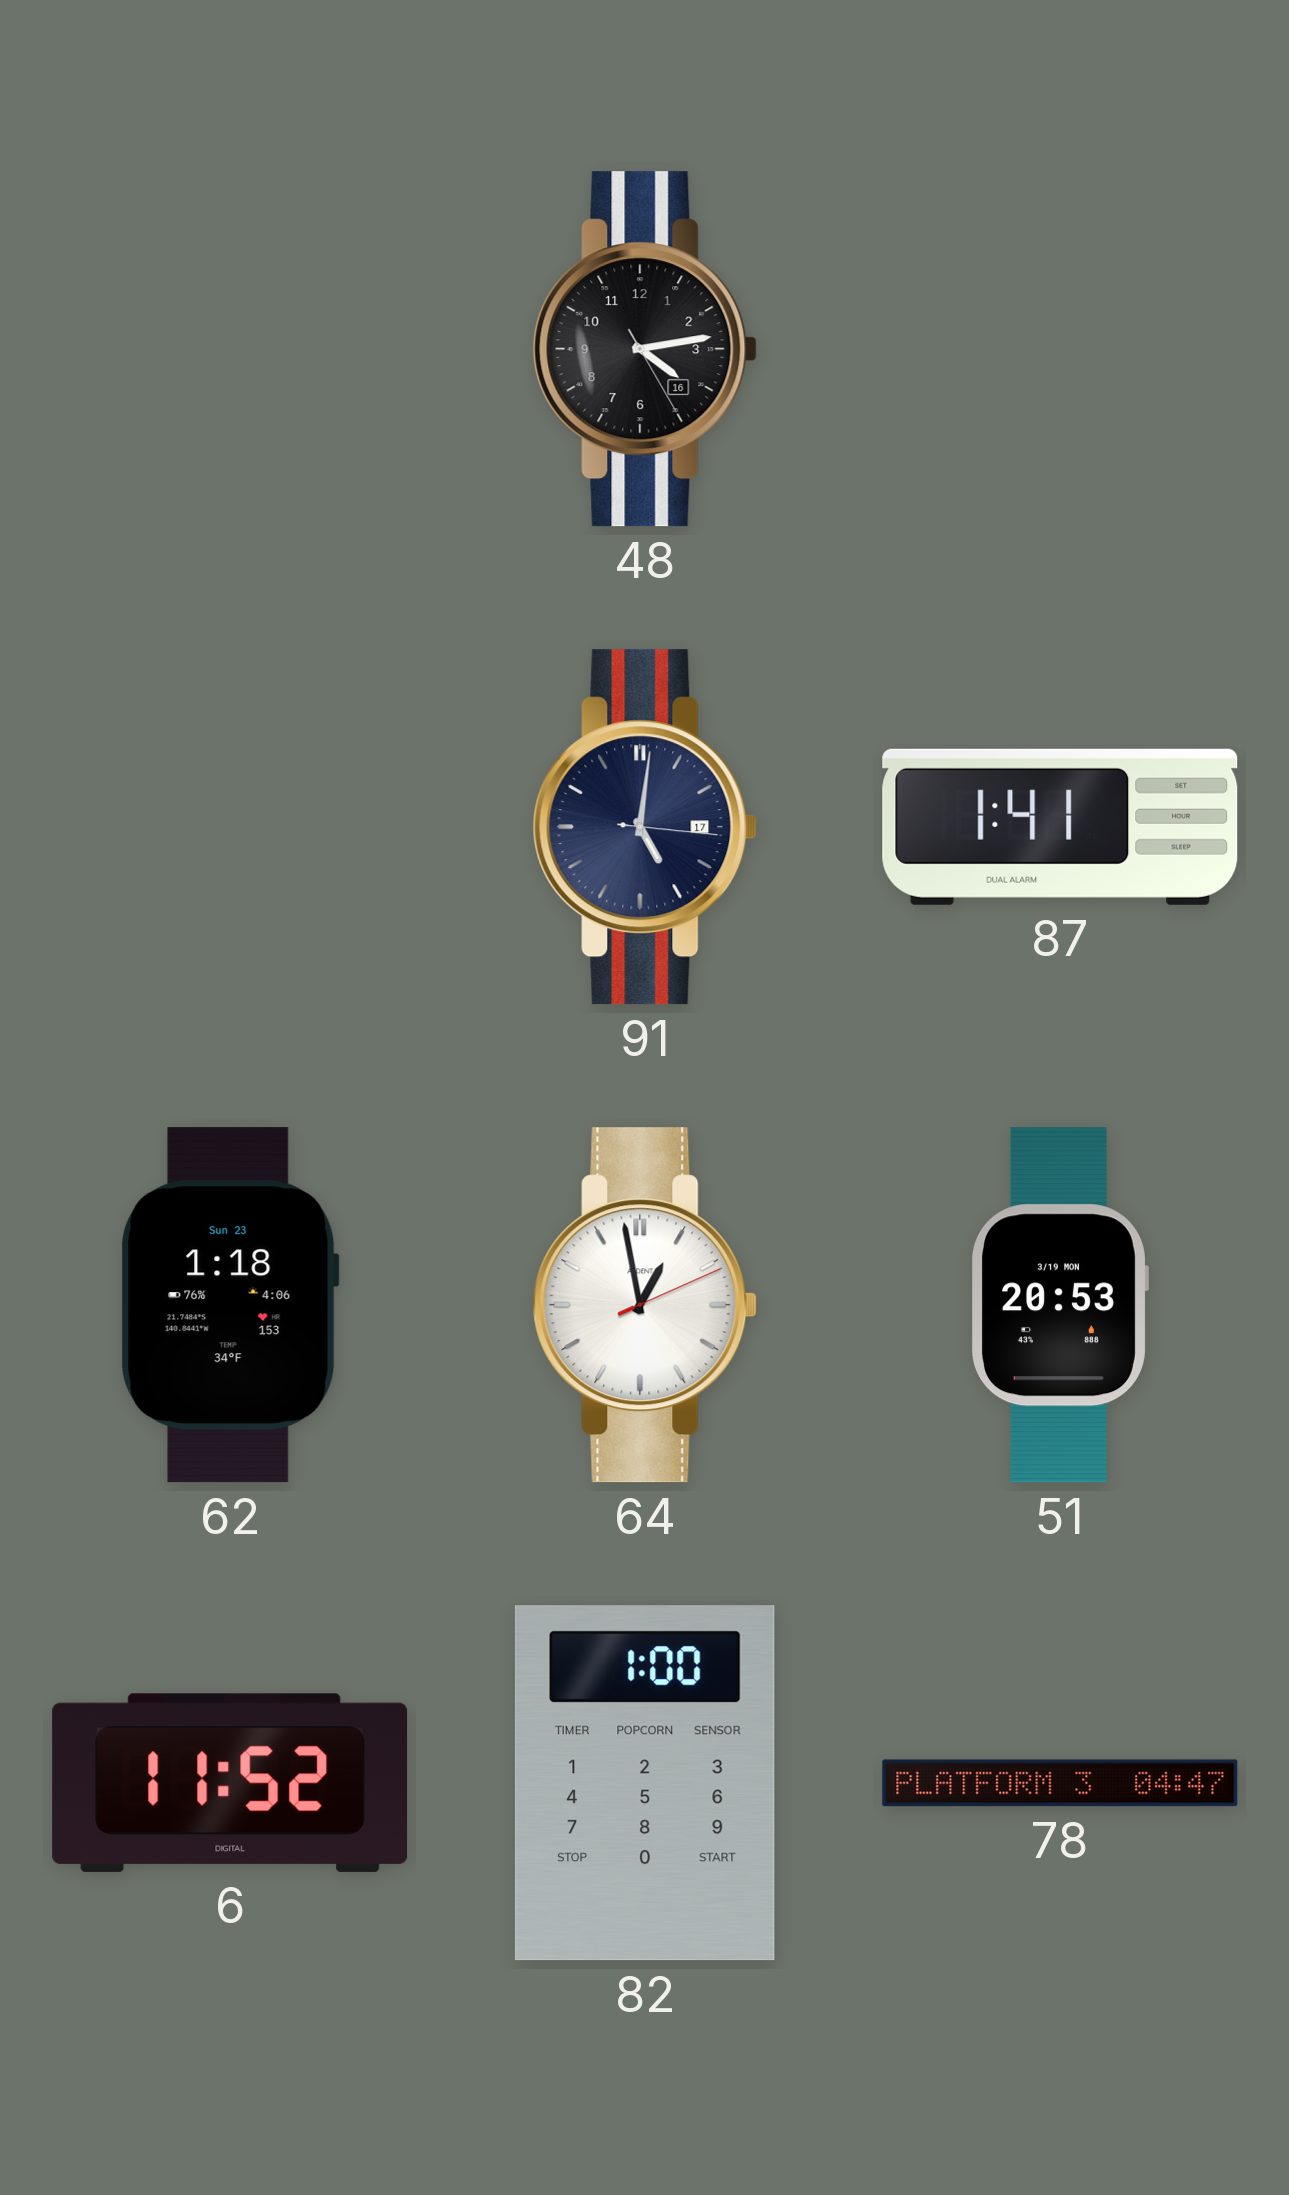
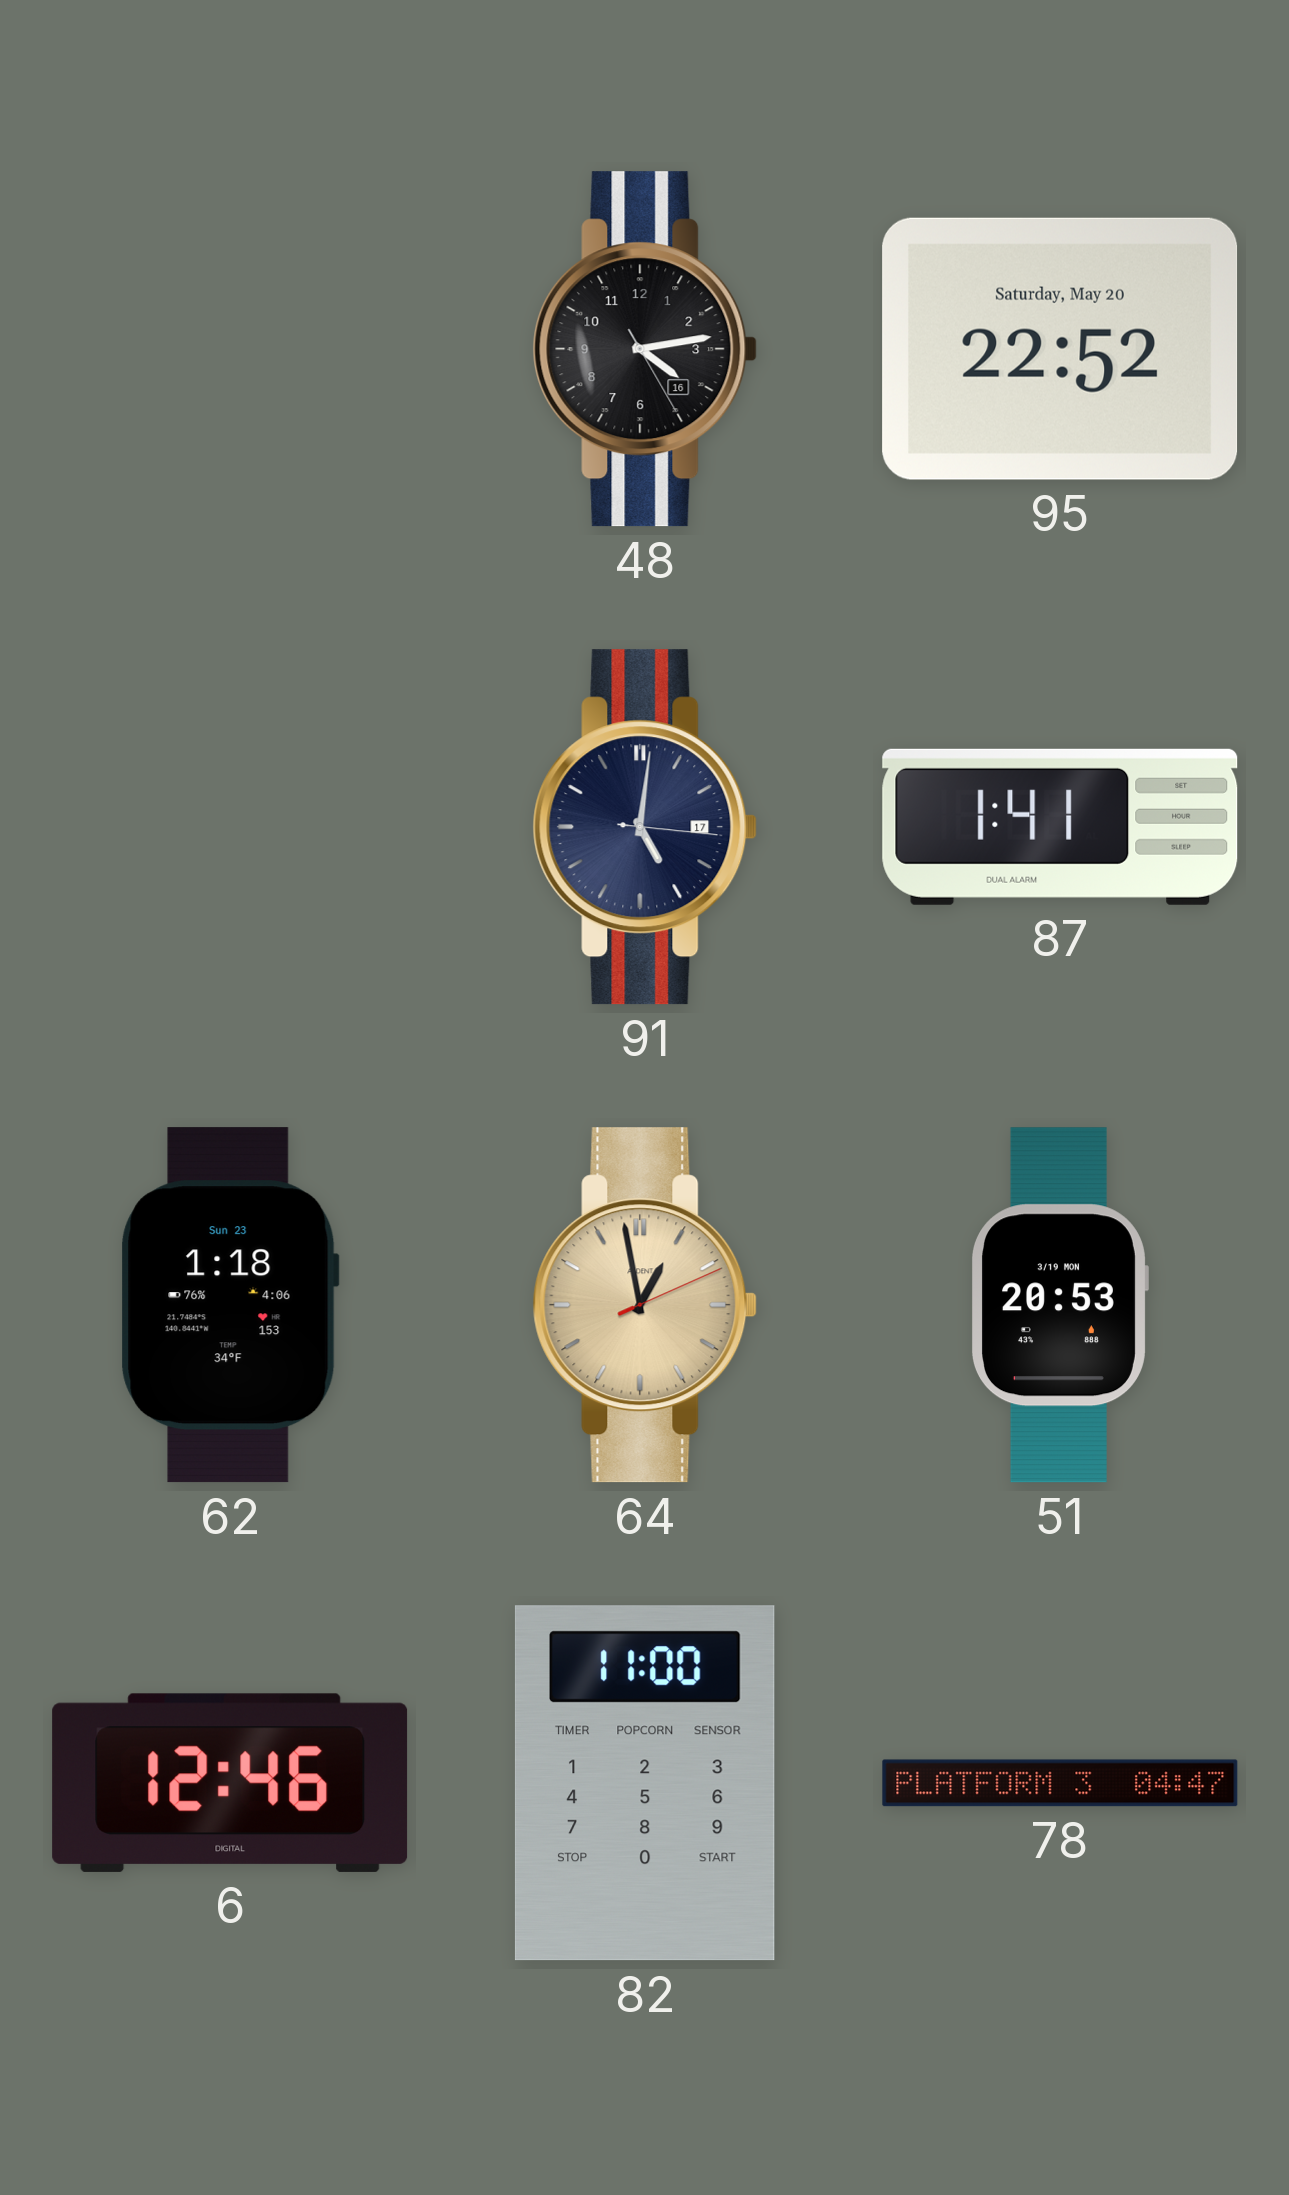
95: none -> 22:52 (1060, 349)
64 dial: white -> champagne (645, 1305)
6: 11:52 -> 12:46 (230, 1783)
82: 1:00 -> 11:00 (645, 1783)
